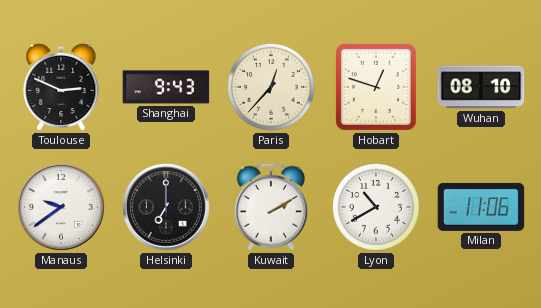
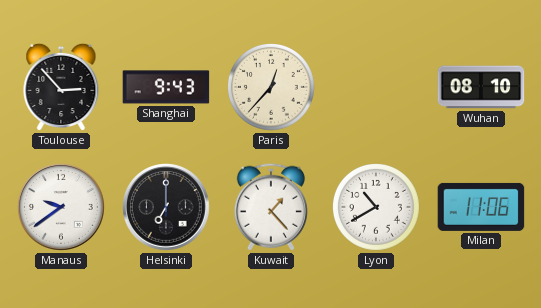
Toulouse: 2:49 -> 2:53 (61, 87)
Hobart: 12:48 -> none (376, 87)
Kuwait: 2:10 -> 1:23 (271, 207)
